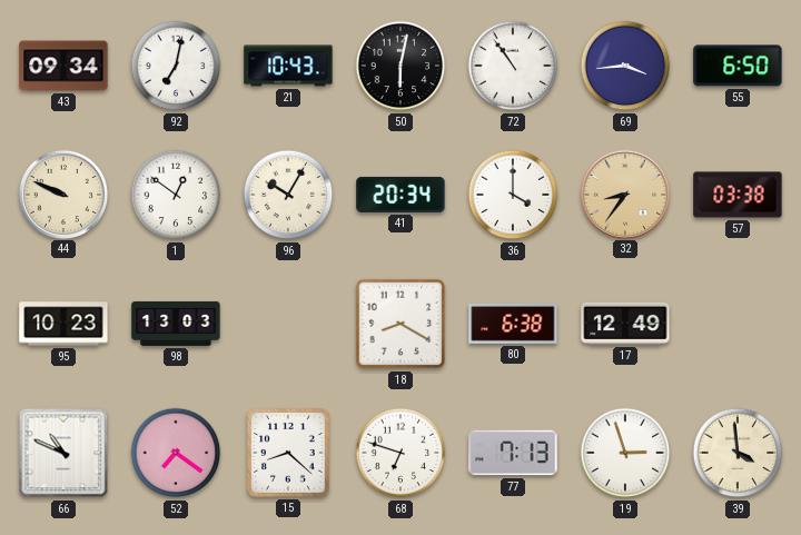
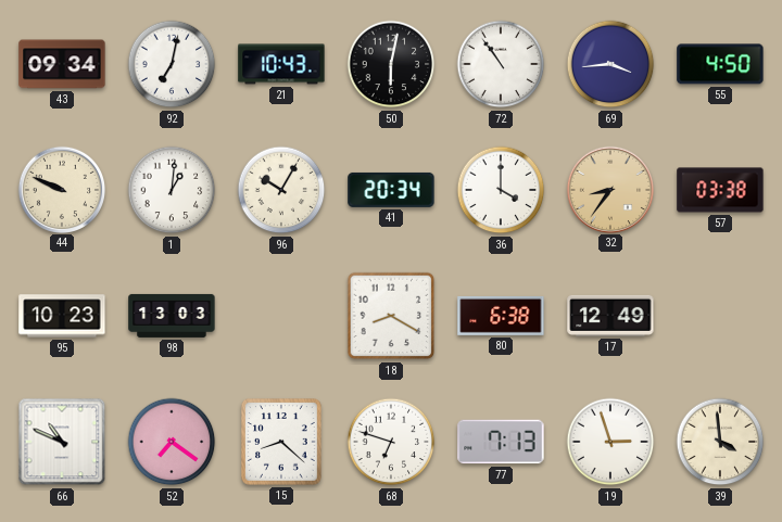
55: 6:50 -> 4:50 (720, 64)
1: 12:51 -> 1:01 (172, 190)
